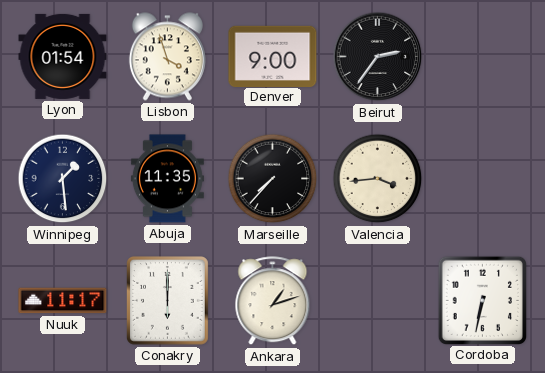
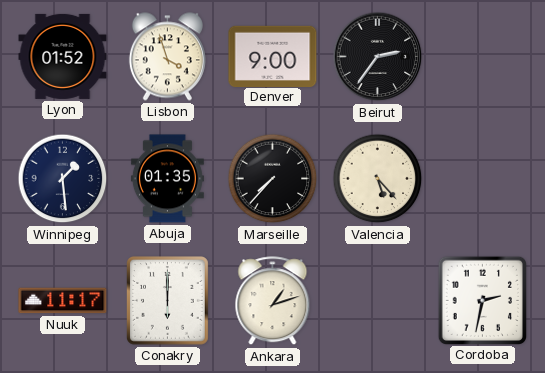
Lyon: 01:54 -> 01:52 (63, 56)
Abuja: 11:35 -> 01:35 (167, 179)
Valencia: 3:44 -> 5:23 (378, 179)
Cordoba: 6:32 -> 2:32 (482, 300)
